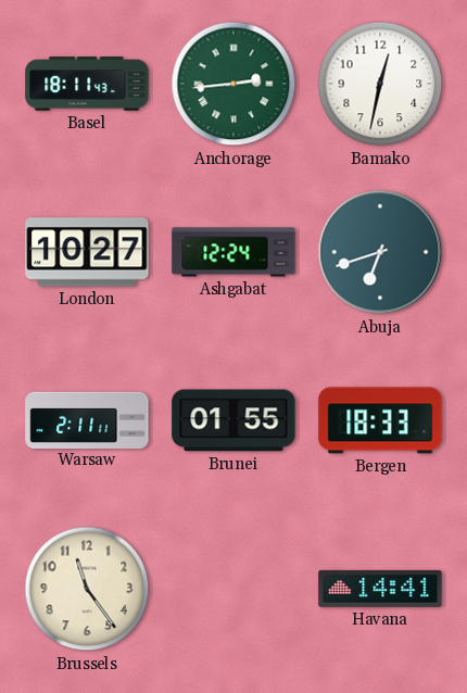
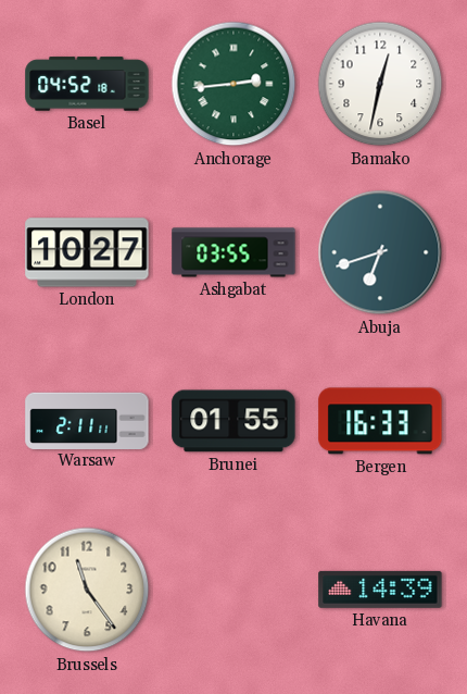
Basel: 18:11 -> 04:52 (87, 84)
Ashgabat: 12:24 -> 03:55 (233, 252)
Bergen: 18:33 -> 16:33 (380, 421)
Havana: 14:41 -> 14:39 (380, 590)
